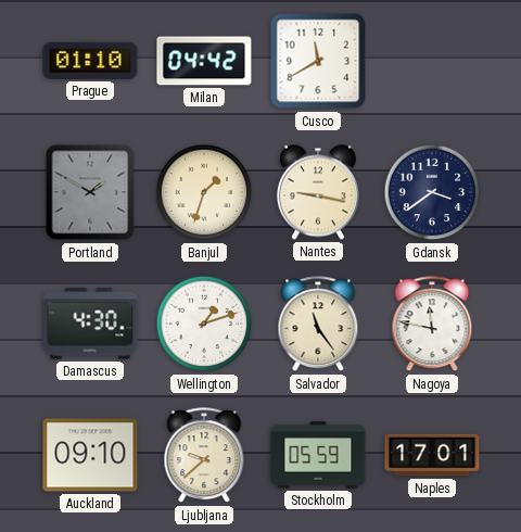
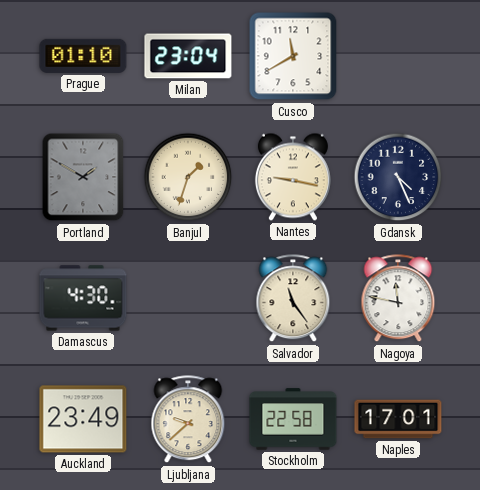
Milan: 04:42 -> 23:04 (188, 56)
Gdansk: 3:39 -> 4:26 (398, 177)
Wellington: 1:12 -> none (204, 324)
Auckland: 09:10 -> 23:49 (83, 419)
Stockholm: 05:59 -> 22:58 (293, 419)
